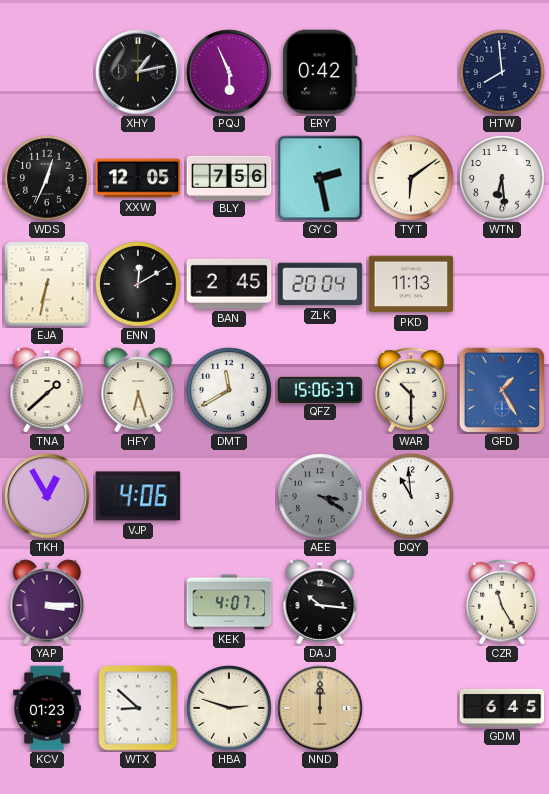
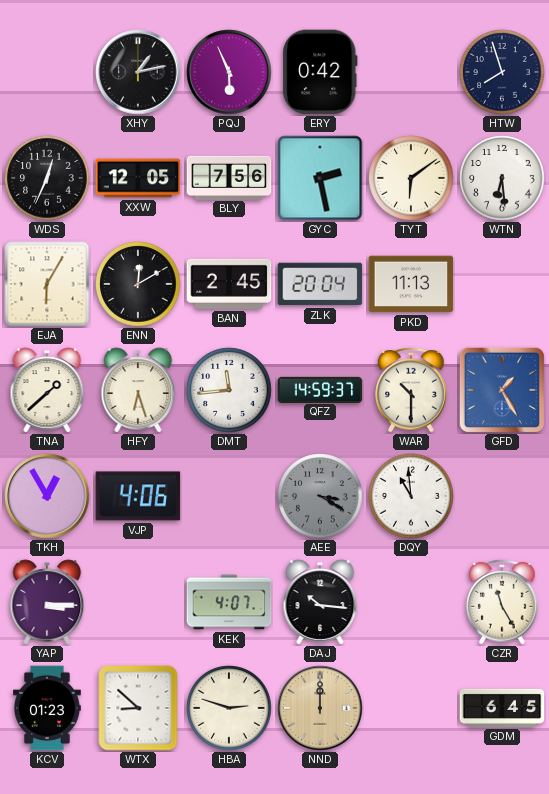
HTW: 7:59 -> 7:57 (502, 72)
EJA: 6:32 -> 6:05 (47, 284)
DMT: 11:40 -> 11:44 (229, 390)
QFZ: 15:06 -> 14:59 (320, 389)
